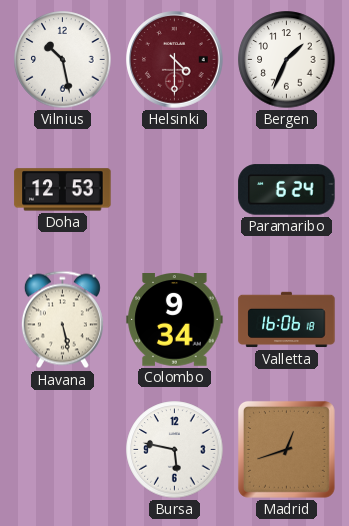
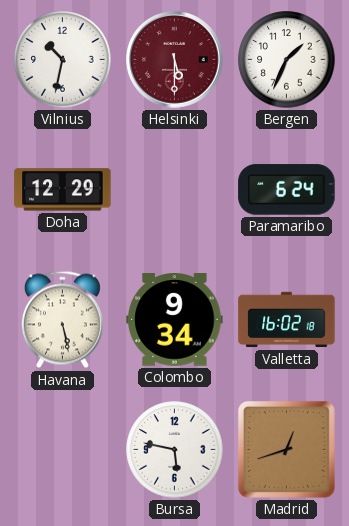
Vilnius: 10:28 -> 10:32 (63, 60)
Helsinki: 4:30 -> 5:30 (175, 60)
Doha: 12:53 -> 12:29 (63, 190)
Valletta: 16:06 -> 16:02 (287, 320)
